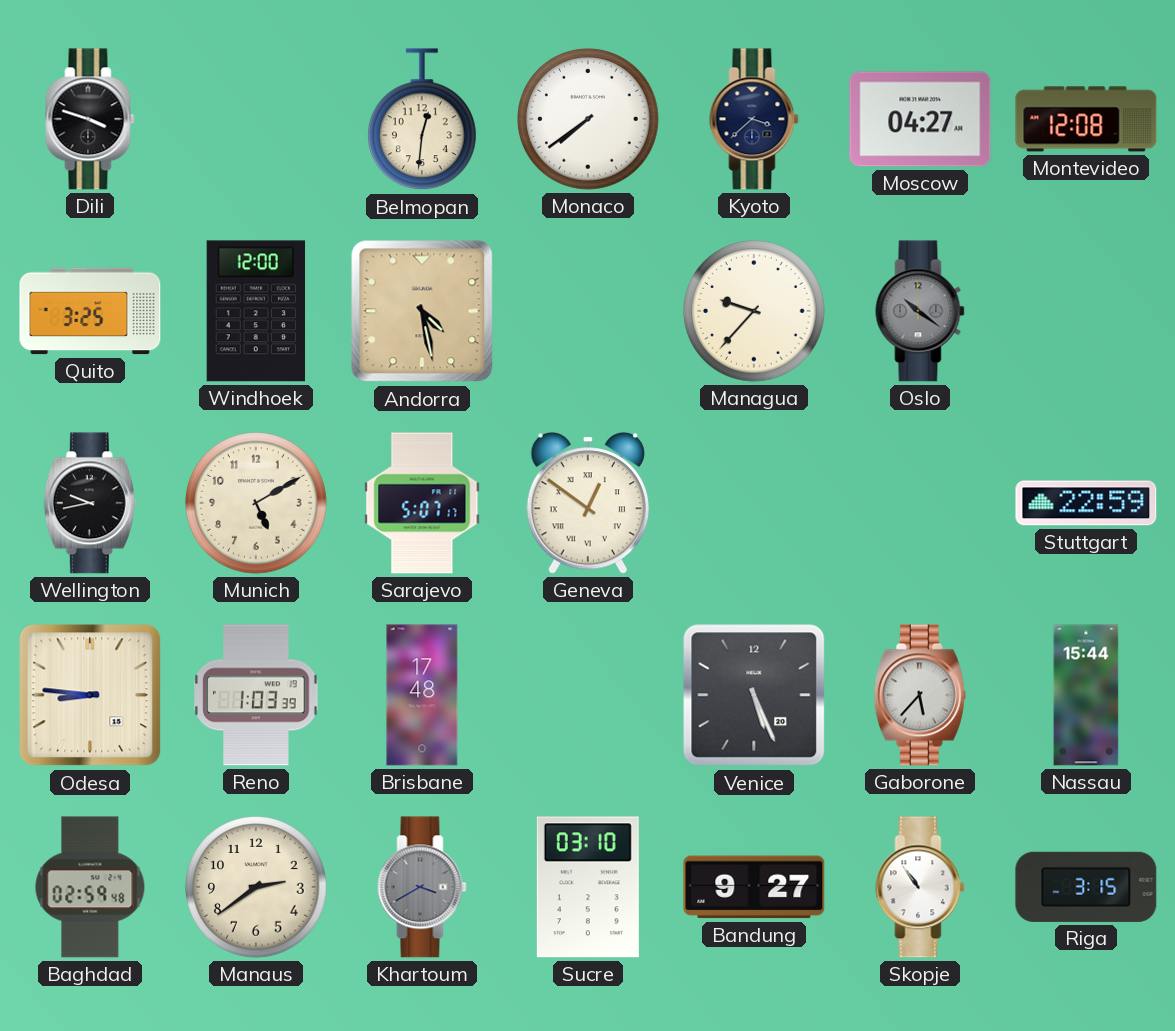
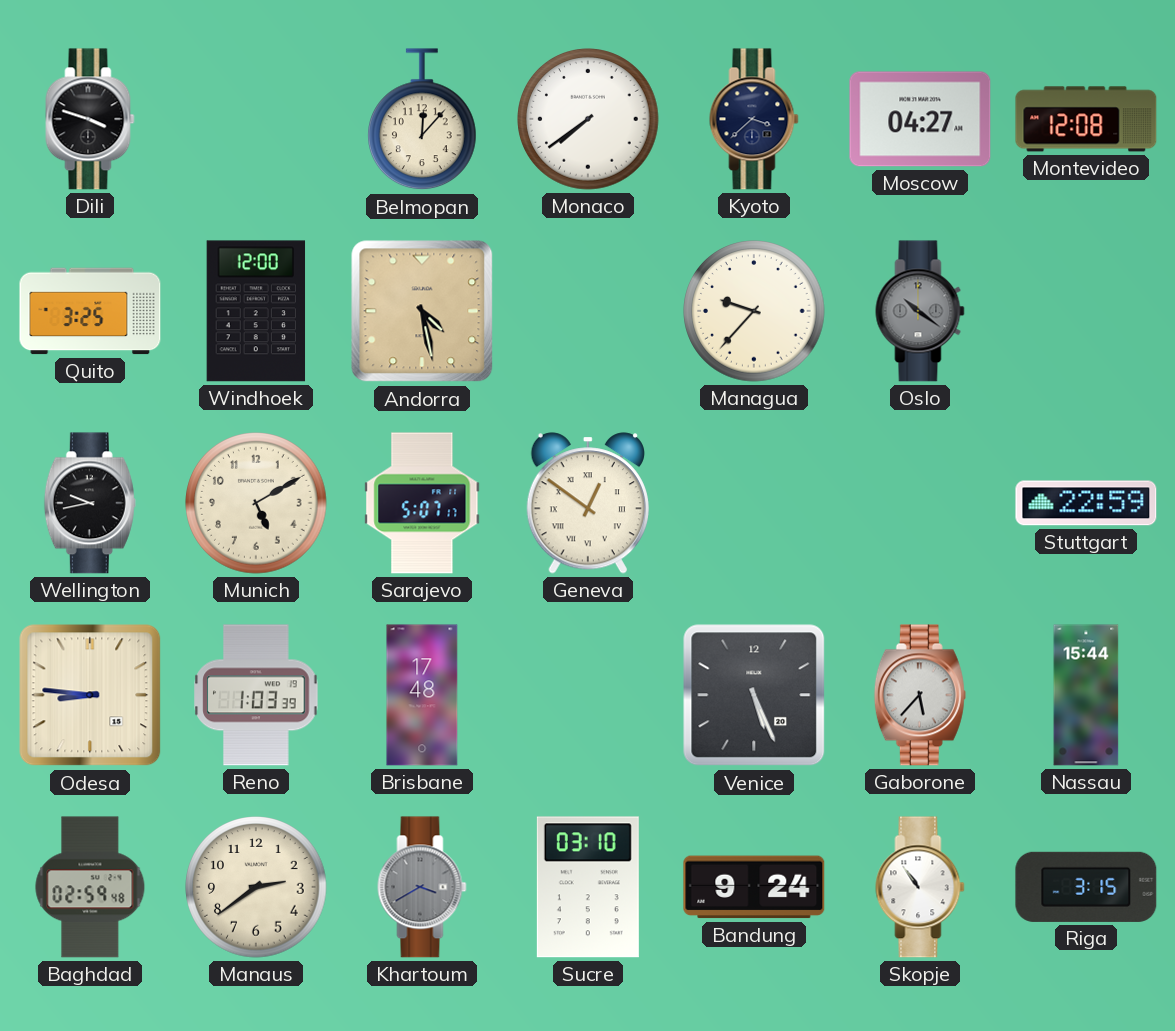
Belmopan: 12:31 -> 12:07 (423, 120)
Bandung: 9:27 -> 9:24 (754, 887)
